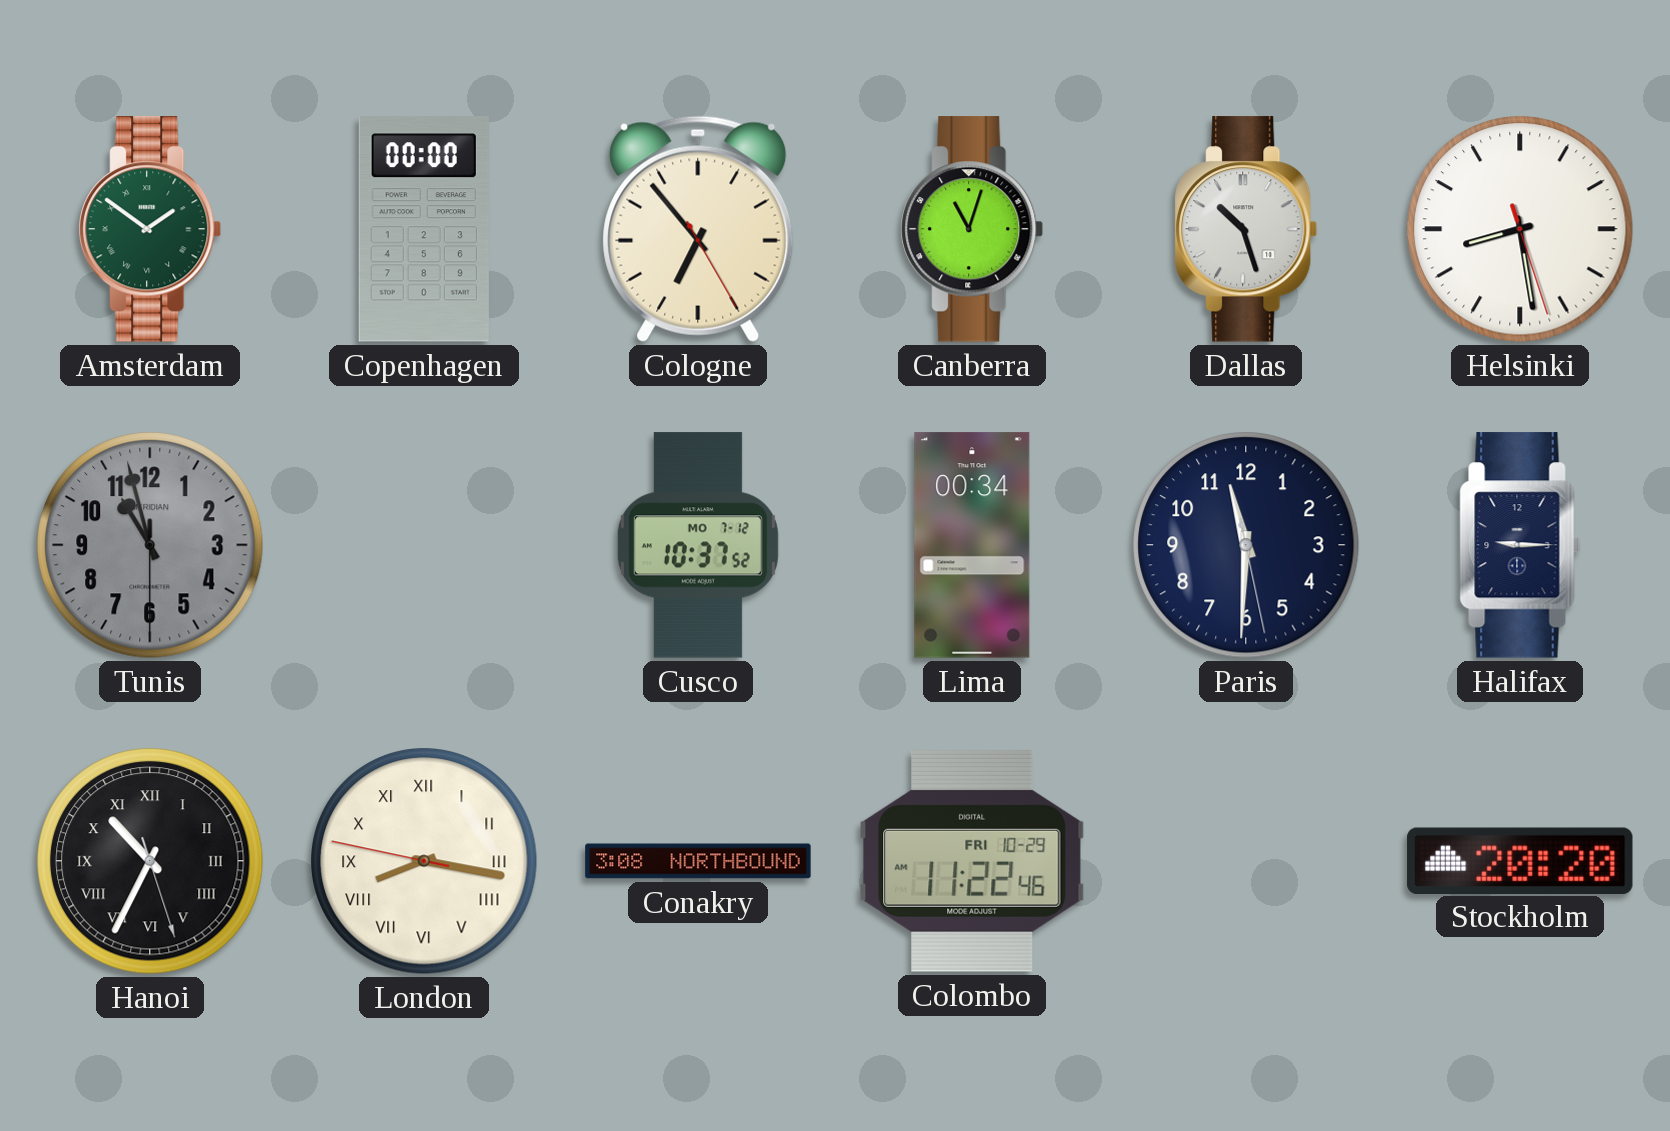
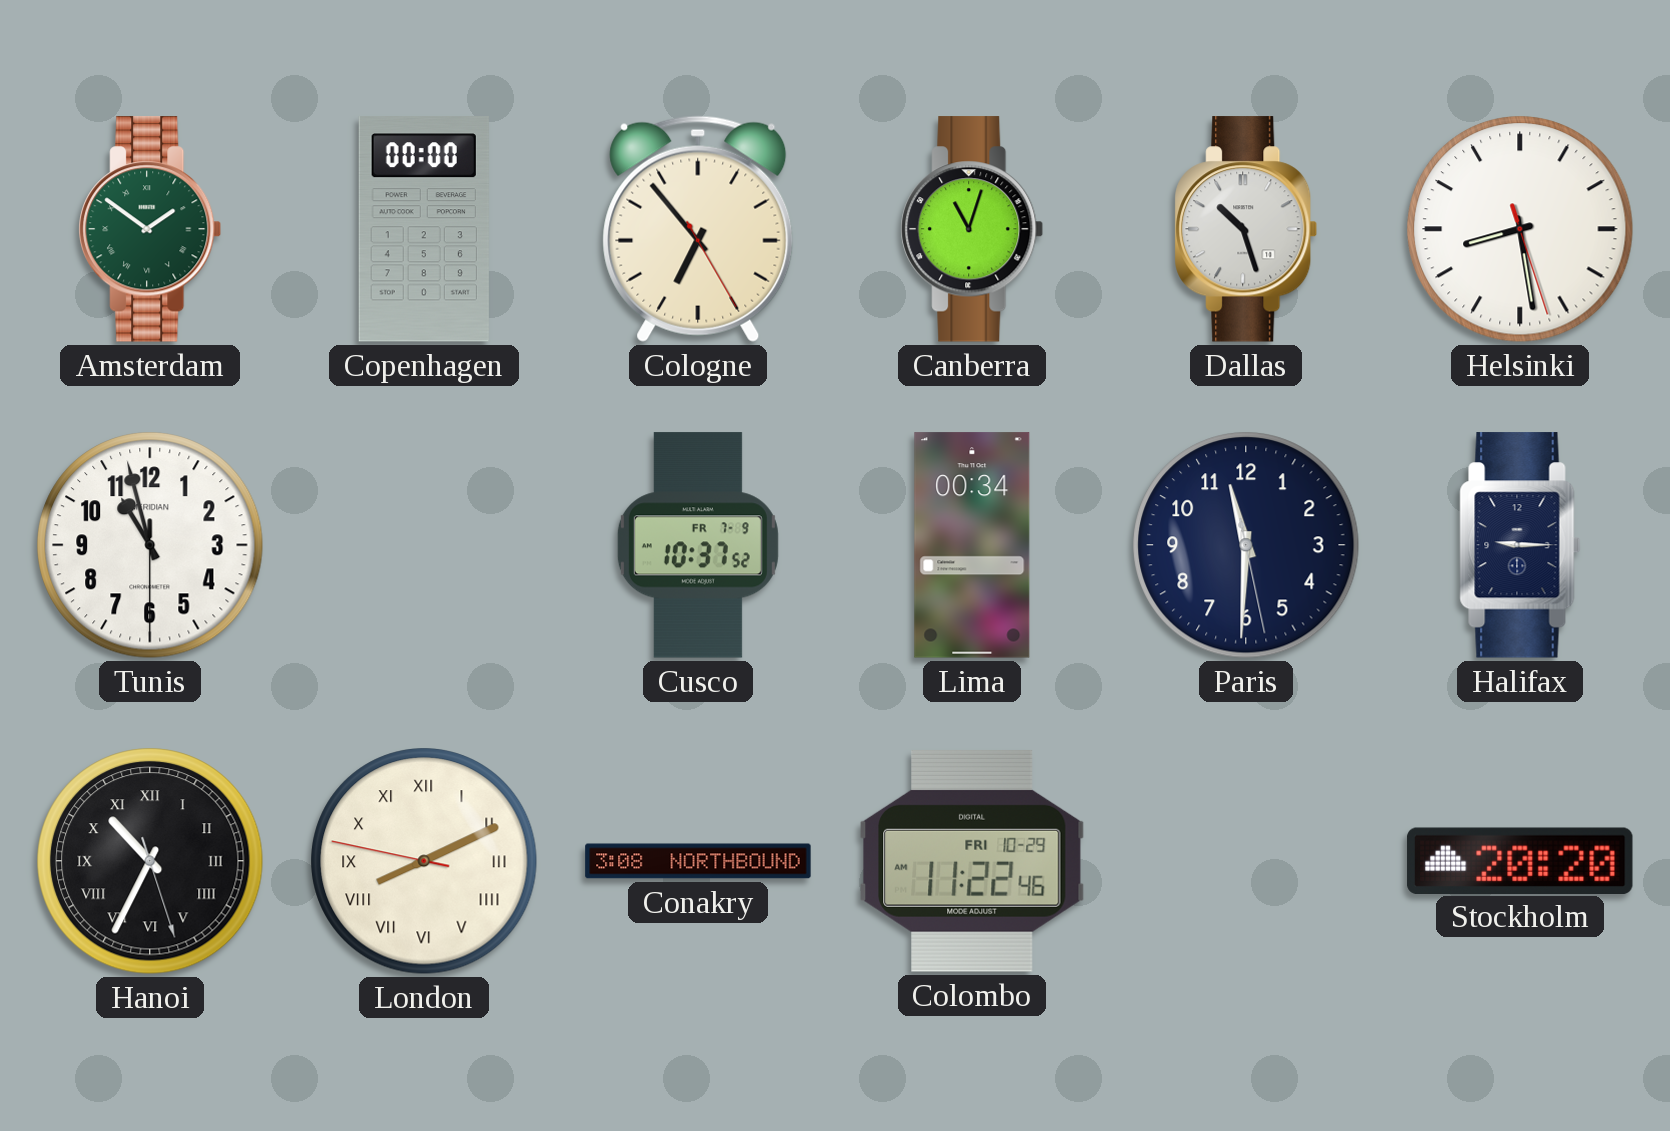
Tunis dial: grey -> white (150, 545)
Cusco date: MO 7-12 -> FR 7-9 (698, 545)
London: 8:16 -> 8:10 (424, 861)
